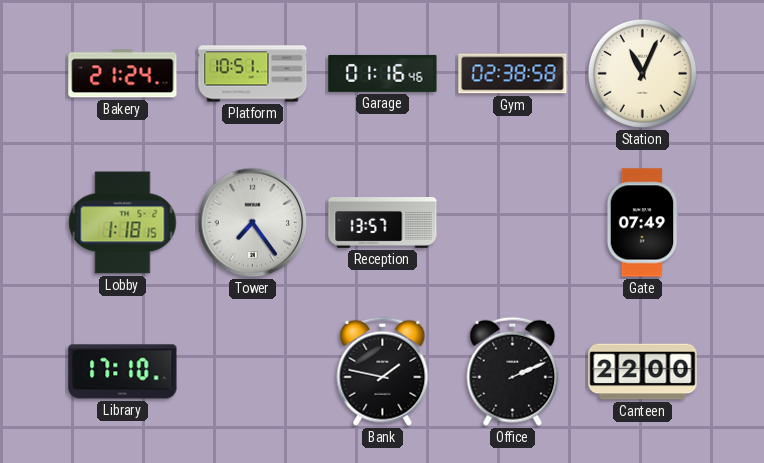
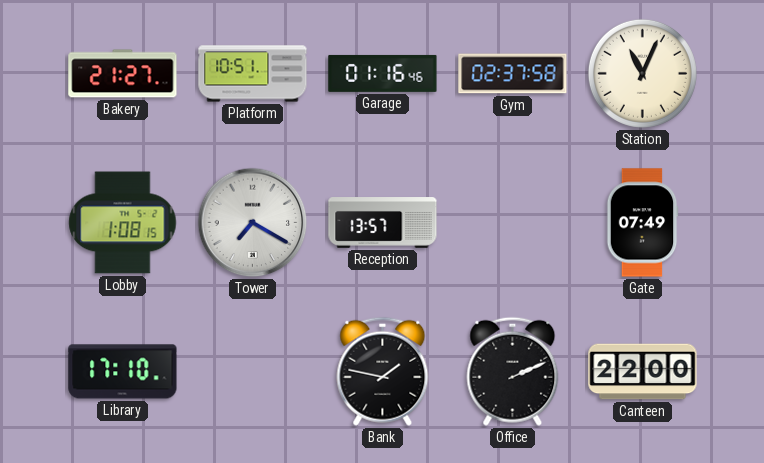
Bakery: 21:24 -> 21:27 (123, 74)
Gym: 02:38 -> 02:37 (513, 74)
Lobby: 1:18 -> 1:08 (123, 223)
Tower: 7:24 -> 7:20 (253, 223)
